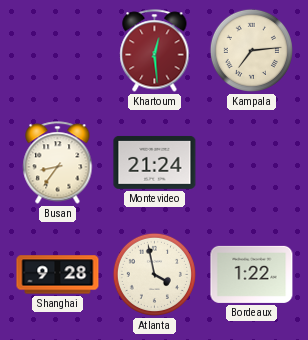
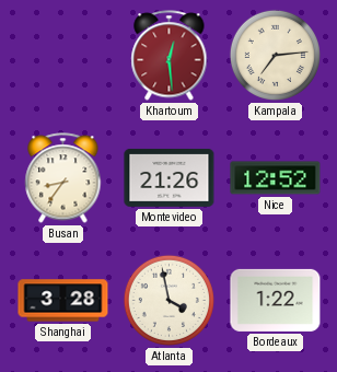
Montevideo: 21:24 -> 21:26 (170, 178)
Nice: none -> 12:52 (276, 178)
Shanghai: 9:28 -> 3:28 (63, 301)
